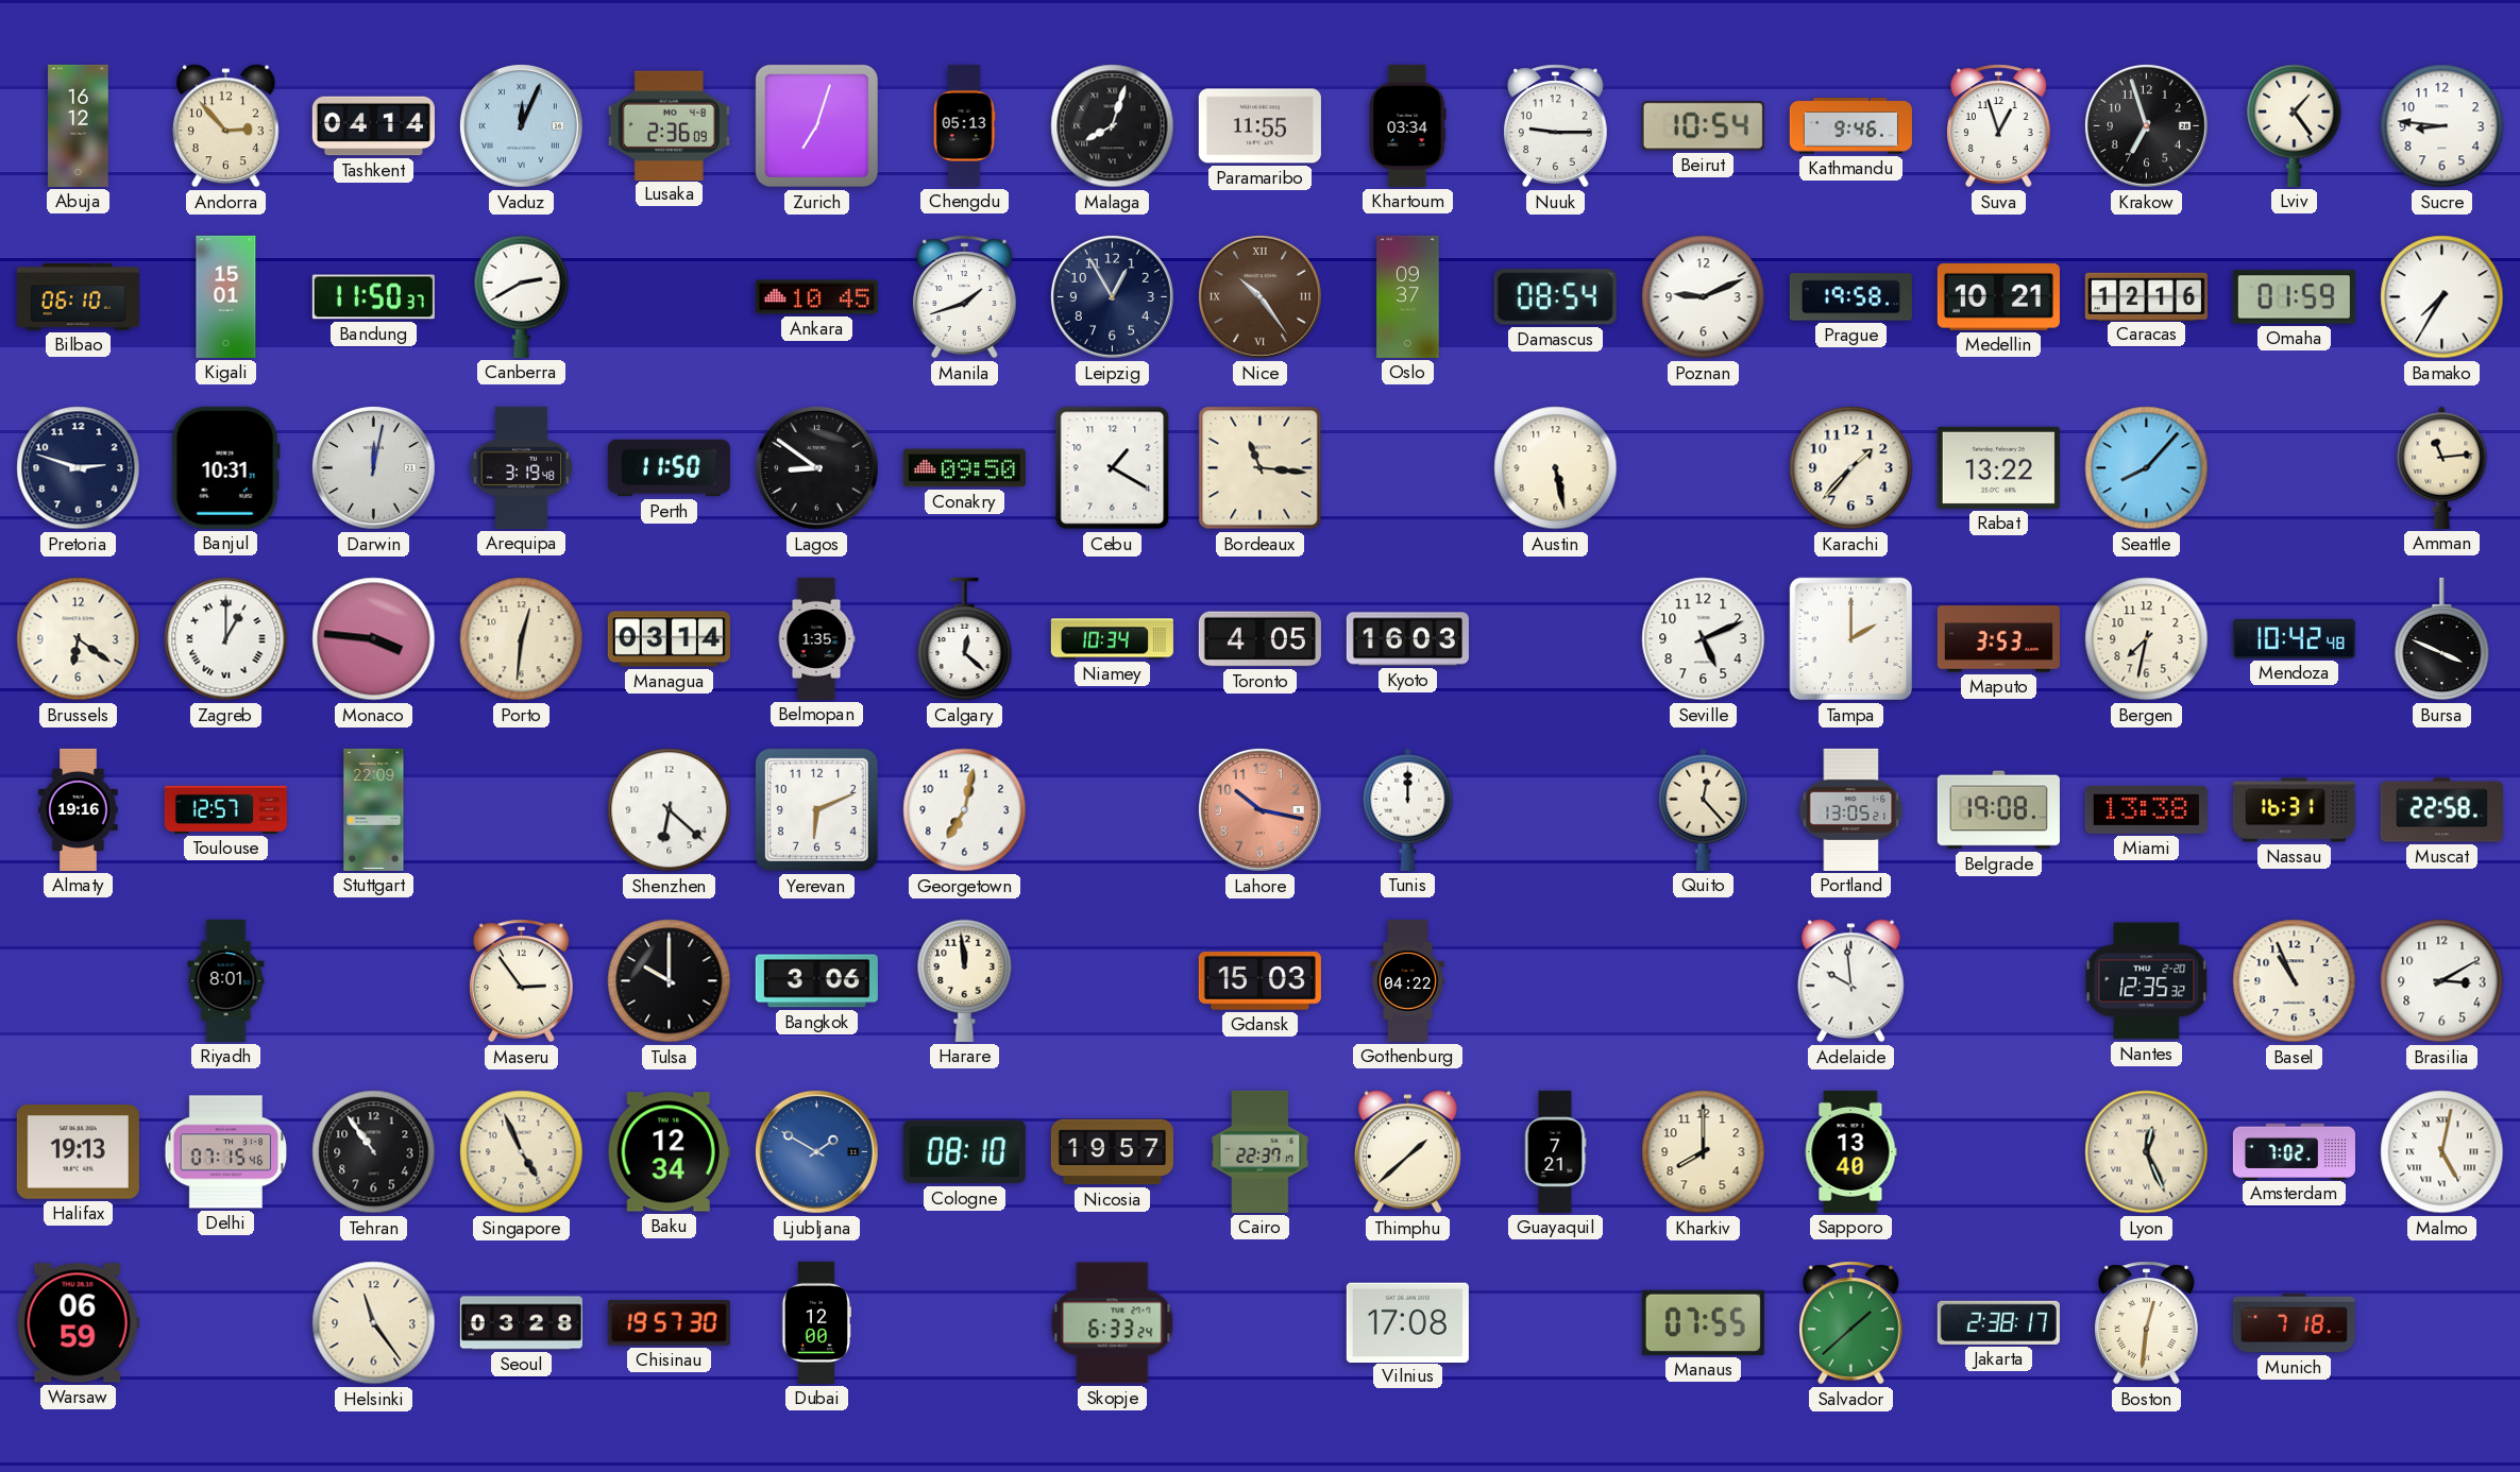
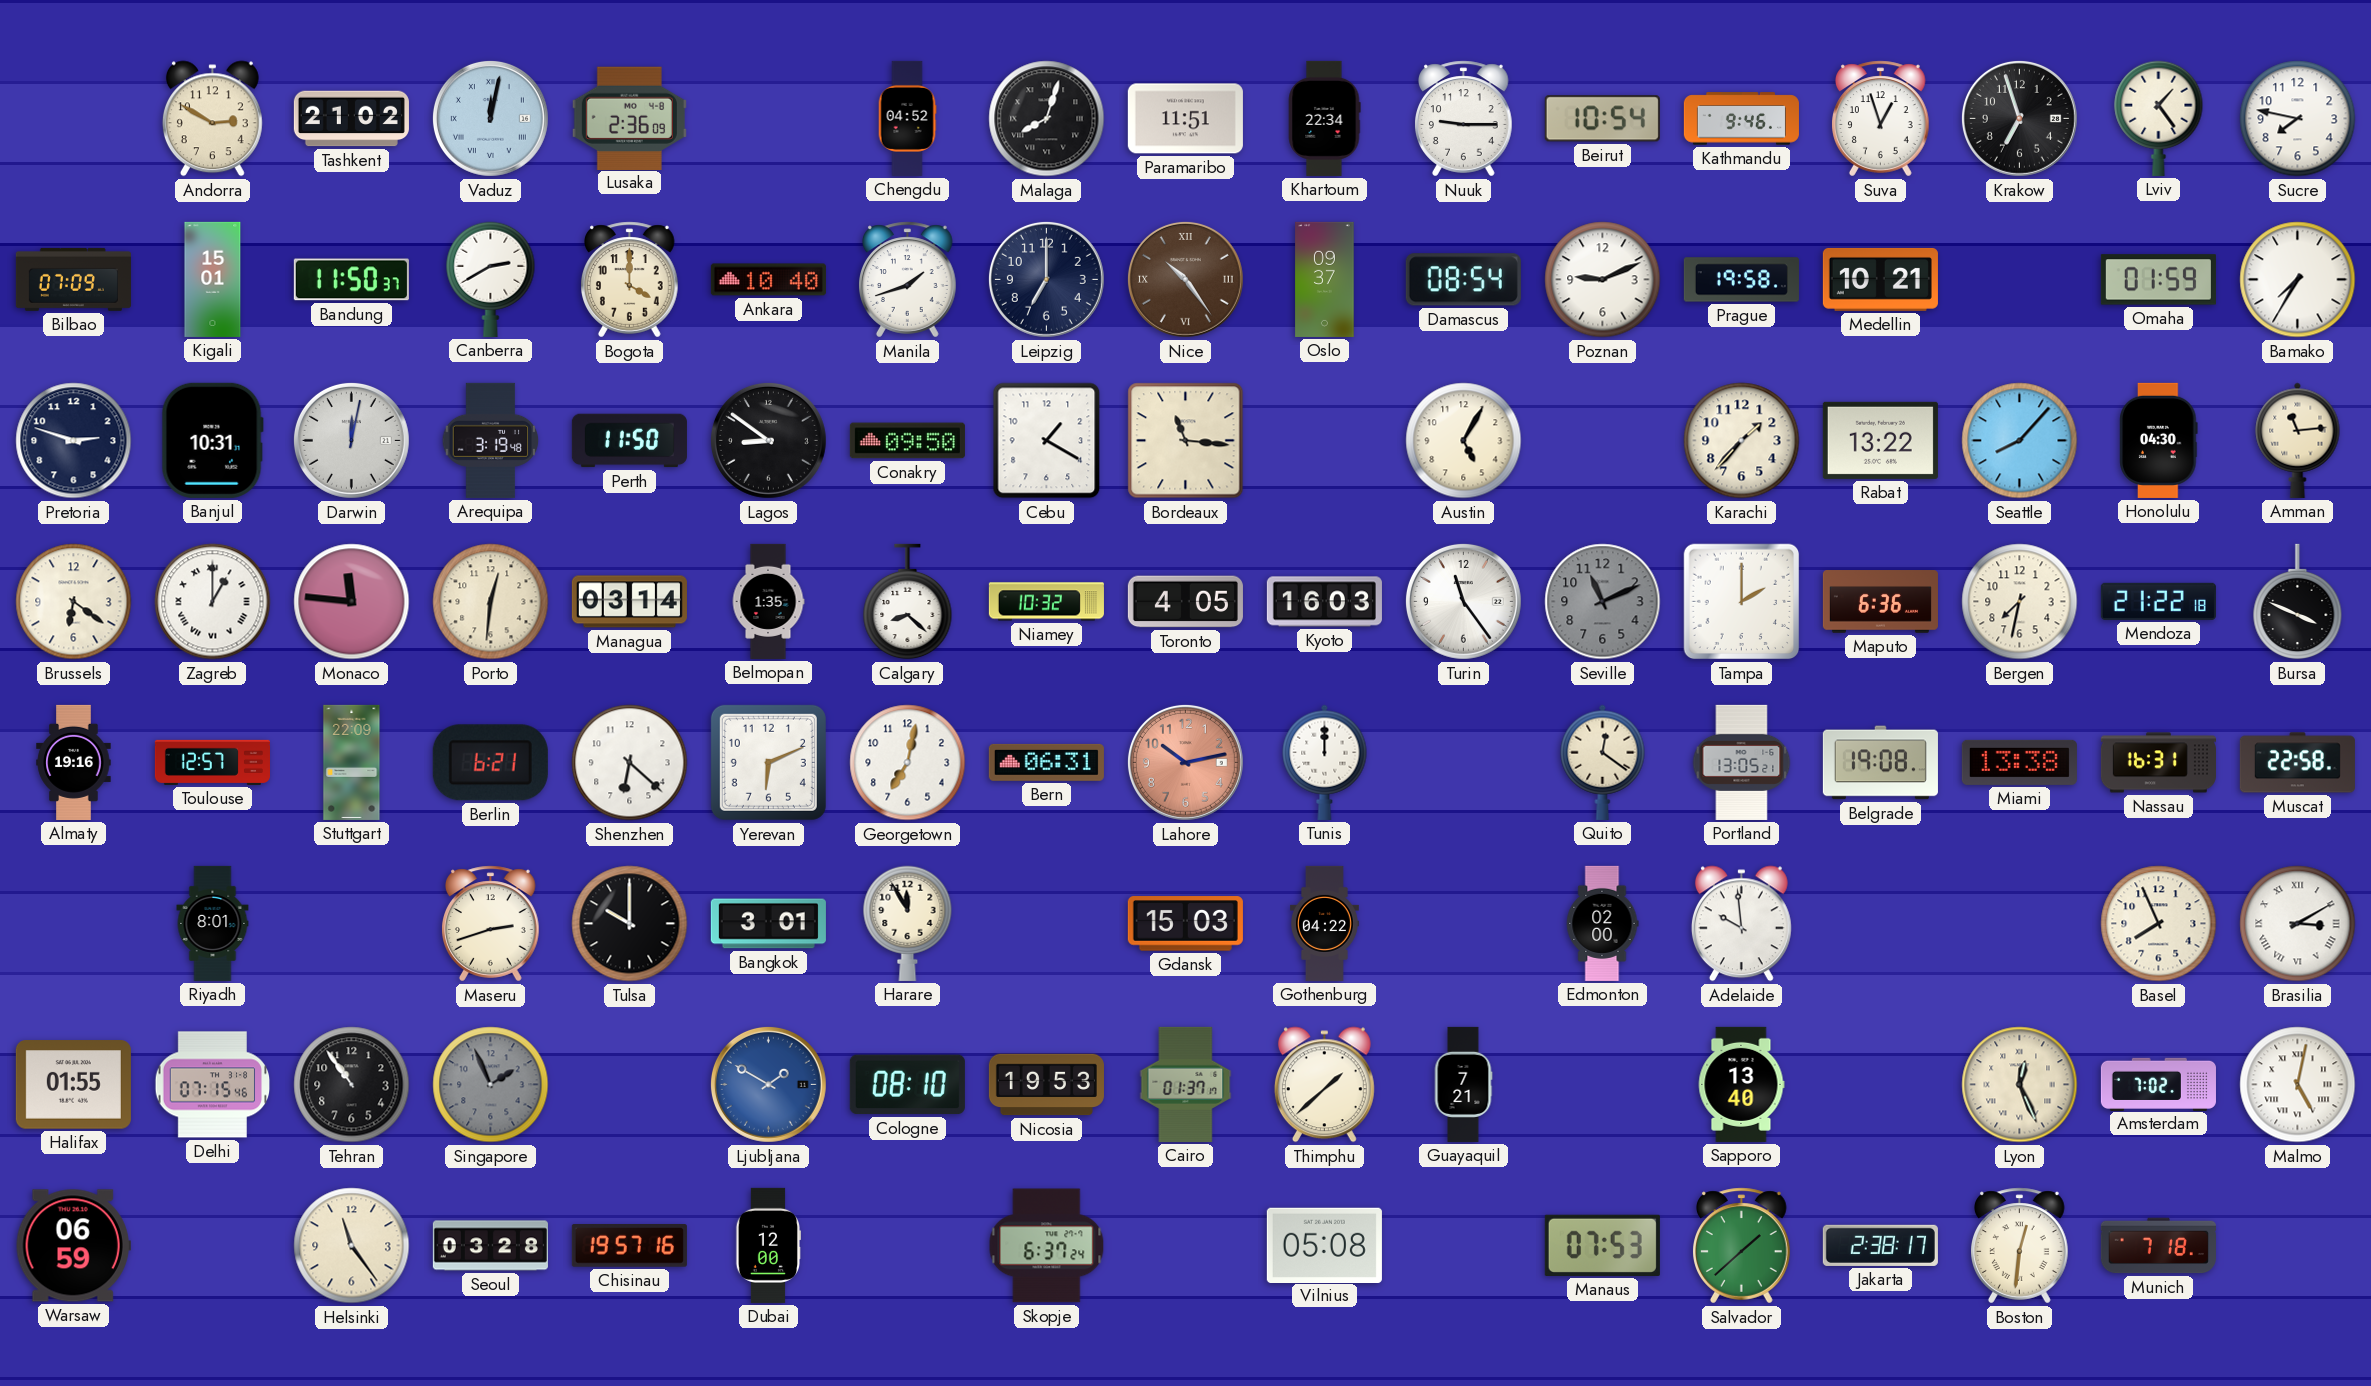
Abuja: 16:12 -> none (79, 125)
Andorra: 2:53 -> 2:50 (212, 119)
Tashkent: 04:14 -> 21:02 (351, 119)
Vaduz: 12:04 -> 12:02 (490, 118)
Zurich: 7:03 -> none (816, 125)
Chengdu: 05:13 -> 04:52 (907, 118)
Paramaribo: 11:55 -> 11:51 (1185, 119)
Khartoum: 03:34 -> 22:34 (1324, 118)
Sucre: 8:46 -> 7:47 (2298, 119)
Bilbao: 06:10 -> 07:09 (73, 279)
Bogota: none -> 4:00 (630, 280)
Ankara: 10:45 -> 10:40 (768, 280)
Leipzig: 12:55 -> 7:00 (1046, 279)
Caracas: 12:16 -> none (2146, 296)
Austin: 5:28 -> 5:05 (1464, 441)
Honolulu: none -> 04:30 (2159, 440)
Monaco: 3:46 -> 11:46 (352, 602)
Calgary: 12:22 -> 8:22 (908, 602)
Niamey: 10:34 -> 10:32 (1046, 602)
Turin: none -> 11:24 (1463, 601)
Seville: 5:11 -> 11:11 (1603, 602)
Seville dial: white -> grey (1603, 602)
Maputo: 3:53 -> 6:36 (1880, 602)
Mendoza: 10:42 -> 21:22 (2158, 601)
Berlin: none -> 6:21 (490, 763)
Bern: none -> 06:31 (1046, 762)
Lahore: 10:17 -> 10:13 (1185, 762)
Quito: 12:23 -> 12:21 (1603, 762)
Maseru: 2:54 -> 2:42 (491, 924)
Bangkok: 3:06 -> 3:01 (768, 924)
Harare: 11:59 -> 11:55 (908, 923)
Edmonton: none -> 02:00 (1602, 923)
Nantes: 12:35 -> none (2147, 981)
Basel: 10:56 -> 7:56 (2159, 924)
Brasilia numerals: Arabic -> Roman (2298, 924)
Halifax: 19:13 -> 01:55 (73, 1085)
Singapore: 4:56 -> 1:56 (491, 1085)
Singapore dial: cream -> grey (491, 1085)
Baku: 12:34 -> none (669, 1152)
Nicosia: 19:57 -> 19:53 (1046, 1085)
Cairo: 22:37 -> 01:37 (1186, 1084)
Kharkiv: 8:00 -> none (1704, 1152)
Chisinau: 19:57:30 -> 19:57:16 (629, 1246)
Skopje: 6:33 -> 6:37 (1047, 1246)
Vilnius: 17:08 -> 05:08 (1324, 1245)
Manaus: 07:55 -> 07:53 (1602, 1245)
